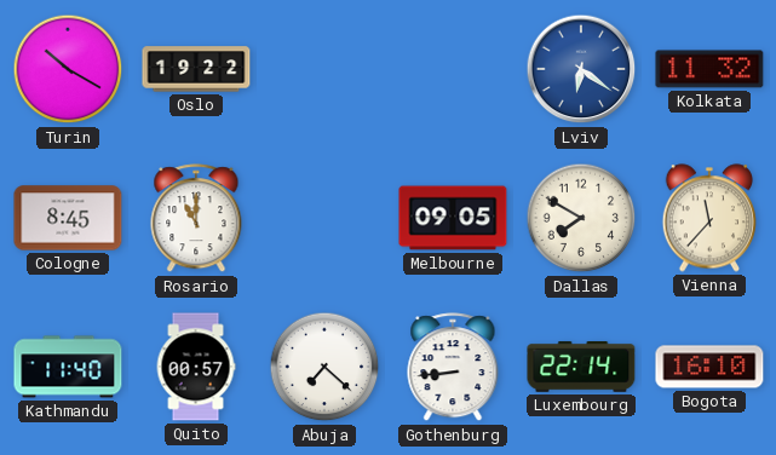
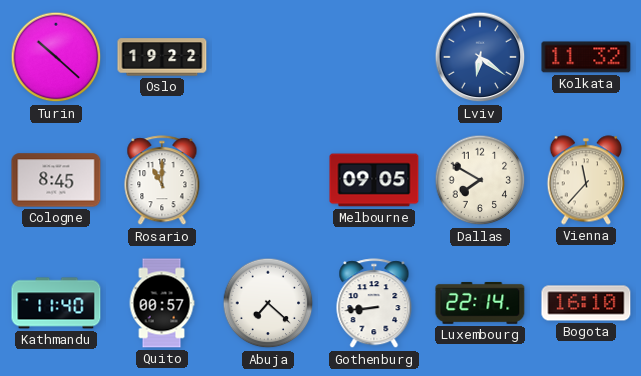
Turin: 10:20 -> 10:22 (56, 57)
